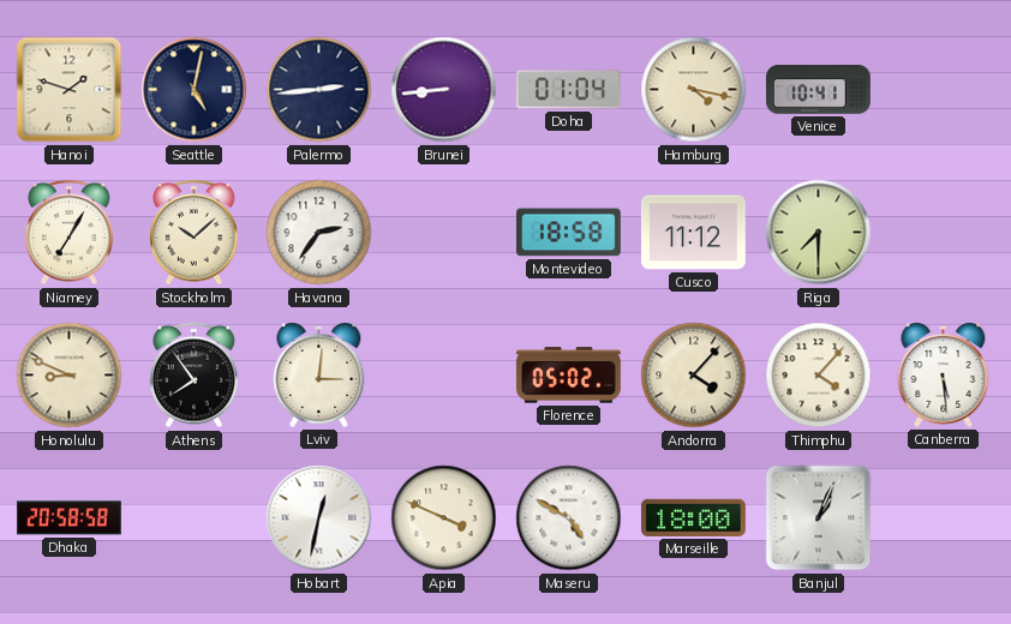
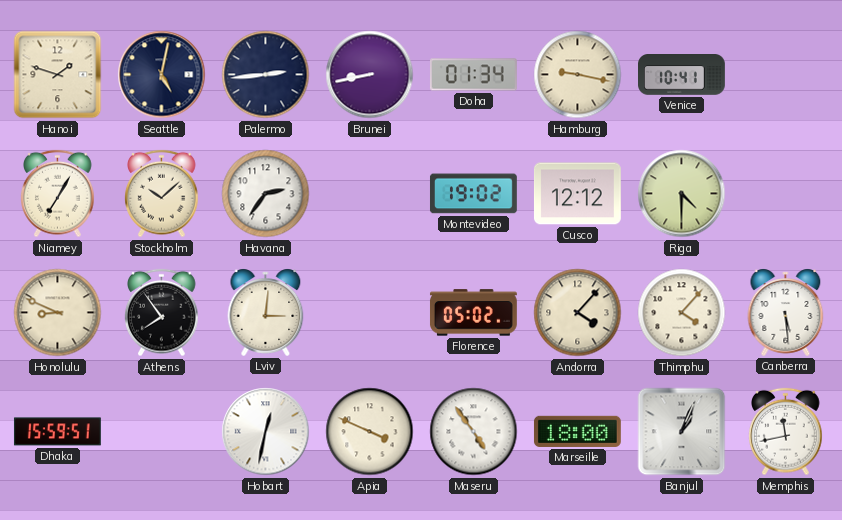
Brunei: 8:44 -> 8:43 (370, 75)
Doha: 01:04 -> 01:34 (473, 75)
Hamburg: 4:17 -> 9:17 (578, 75)
Montevideo: 18:58 -> 19:02 (473, 194)
Cusco: 11:12 -> 12:12 (577, 194)
Riga: 7:30 -> 4:30 (682, 194)
Dhaka: 20:58 -> 15:59 (57, 432)
Maseru: 4:50 -> 4:54 (474, 432)
Memphis: none -> 11:43 (786, 432)
